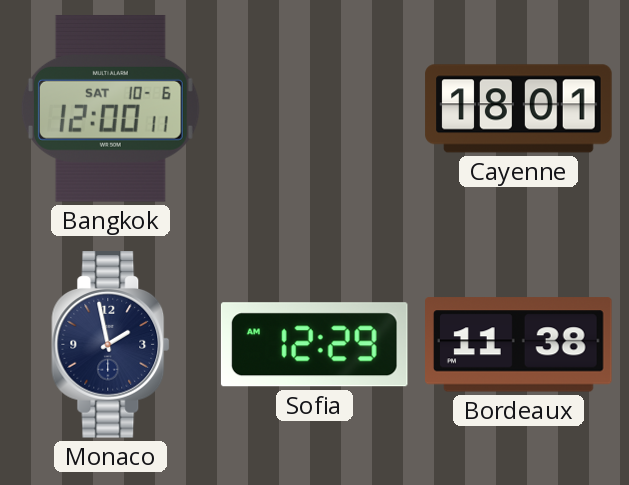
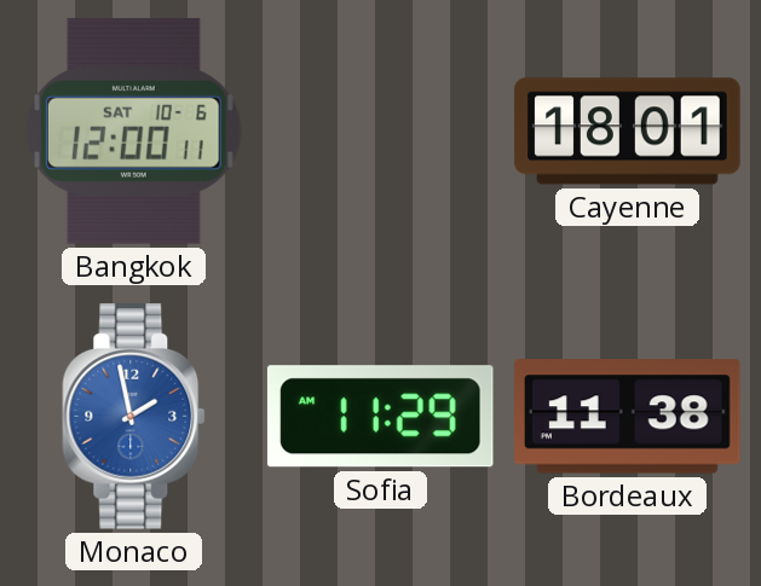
Monaco dial: navy -> blue (134, 417)
Sofia: 12:29 -> 11:29 (380, 417)
